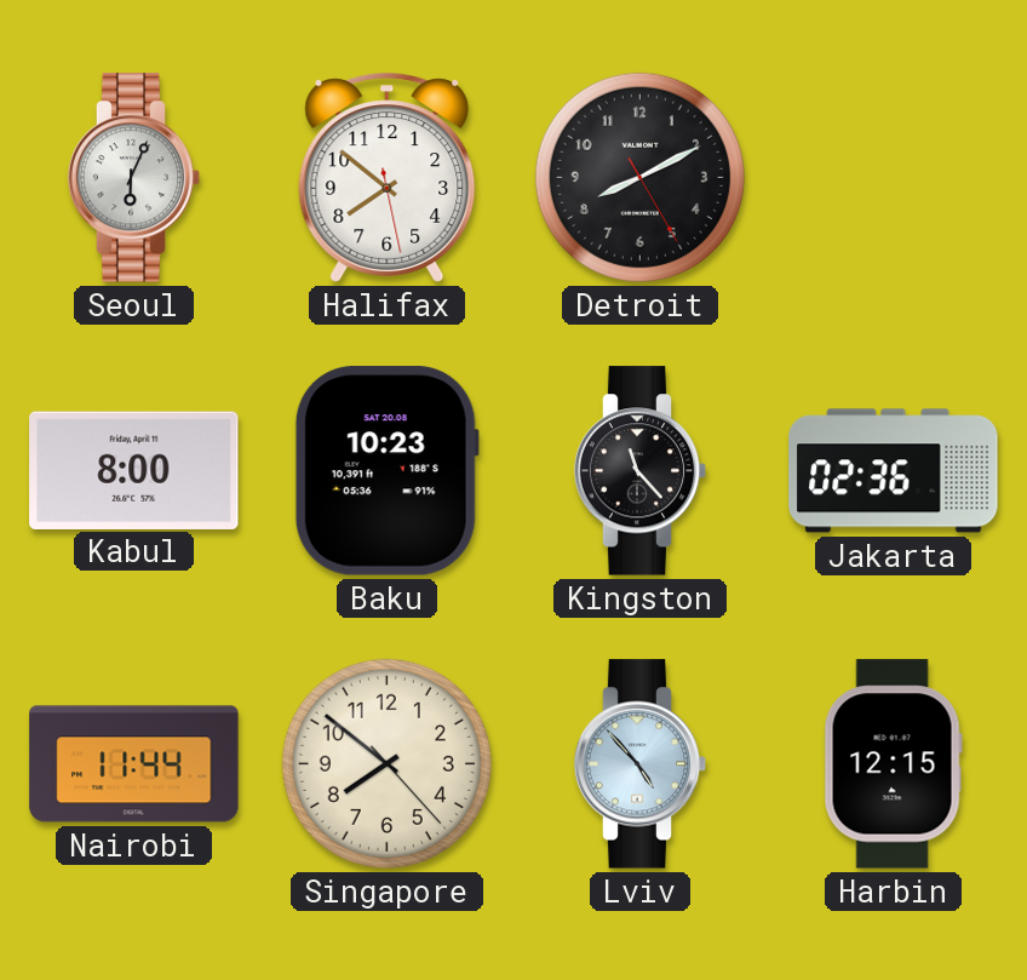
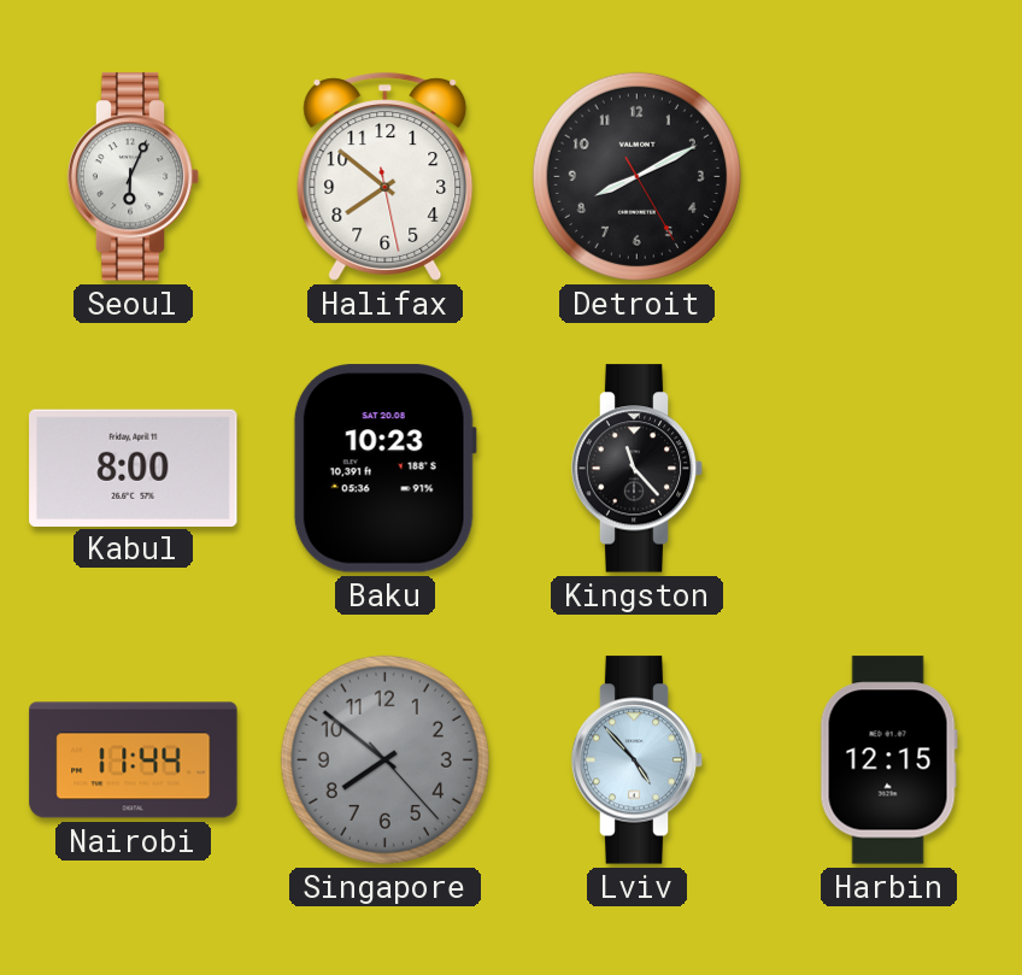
Jakarta: 02:36 -> none (894, 471)
Singapore dial: cream -> grey (384, 759)
